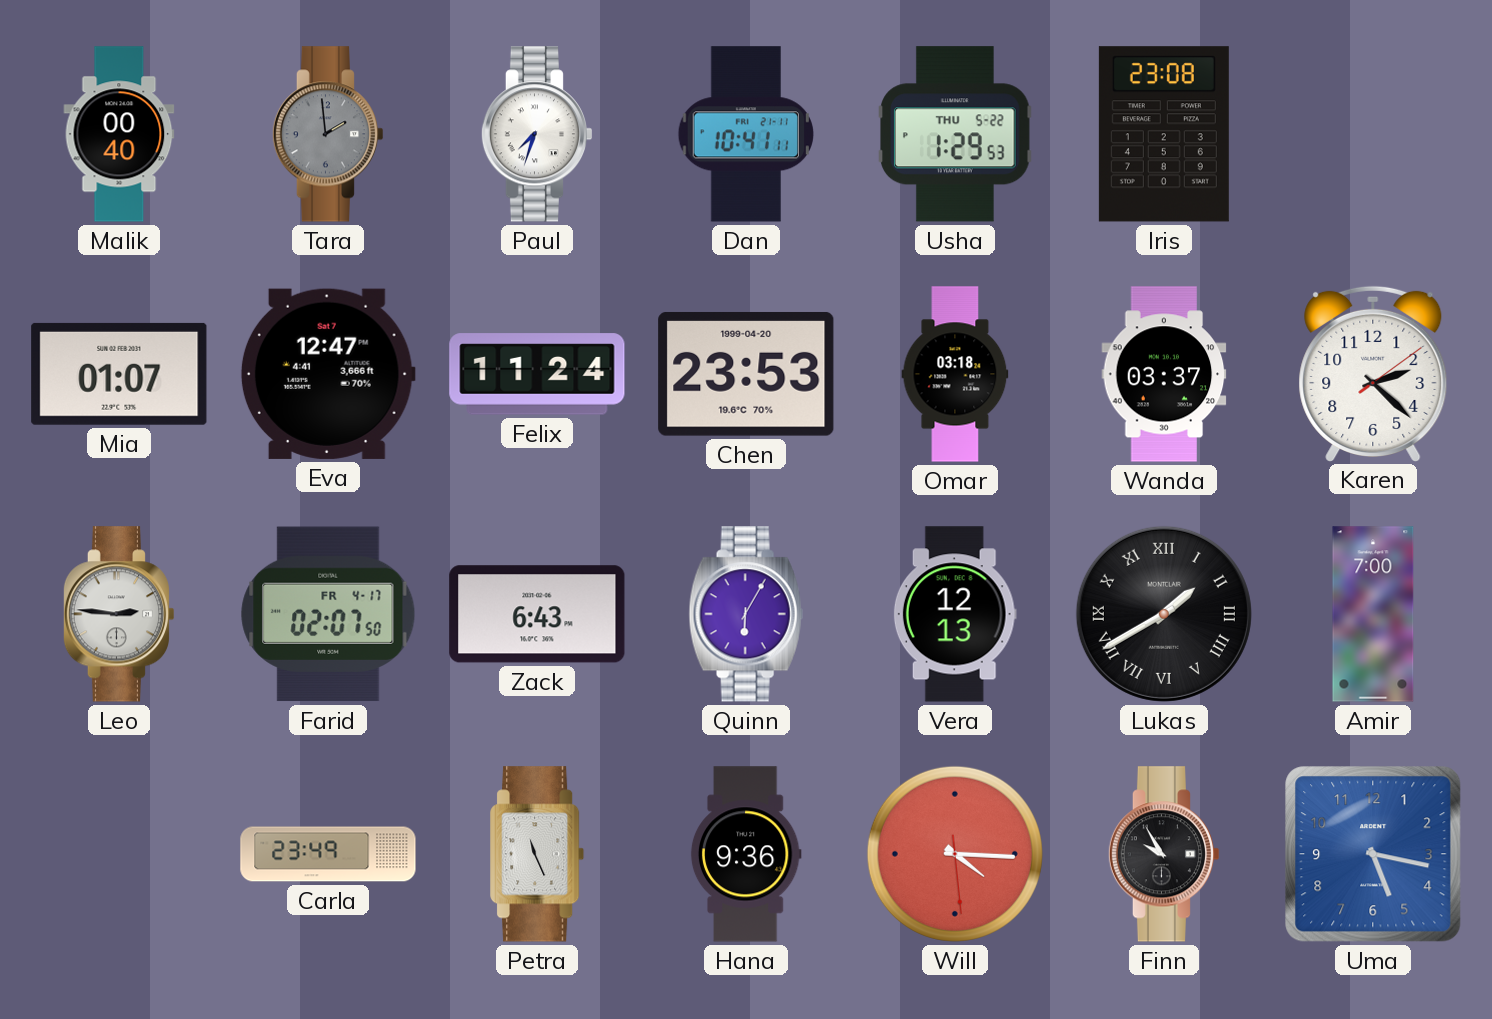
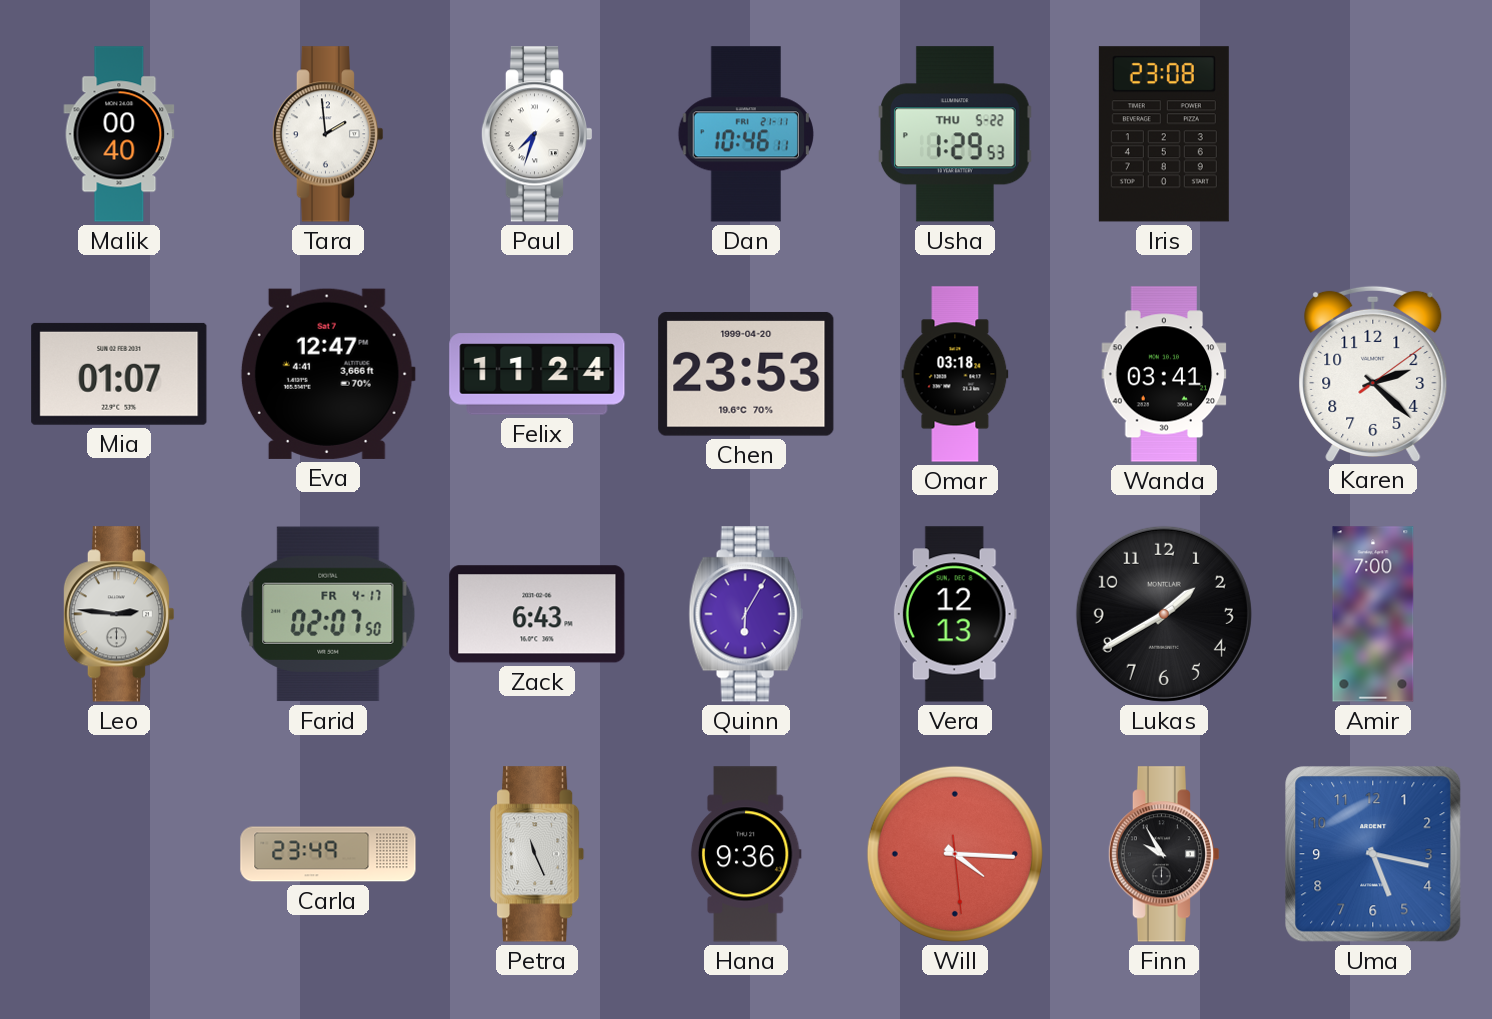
Tara dial: grey -> white (328, 134)
Dan: 10:41 -> 10:46 (746, 134)
Wanda: 03:37 -> 03:41 (1164, 374)
Lukas numerals: Roman -> Arabic (1164, 614)
